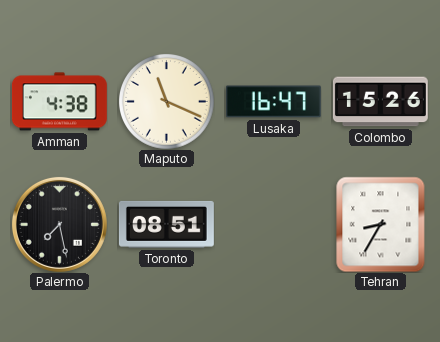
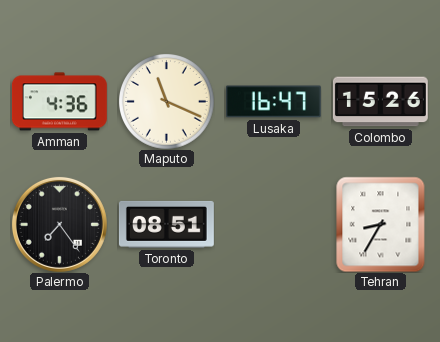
Amman: 4:38 -> 4:36 (59, 102)
Palermo: 7:28 -> 7:24 (59, 224)
